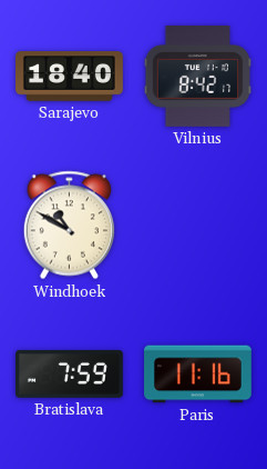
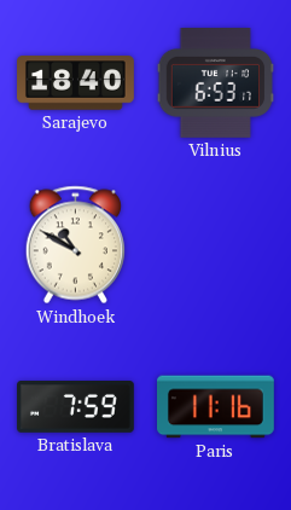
Vilnius: 8:42 -> 6:53 (216, 83)
